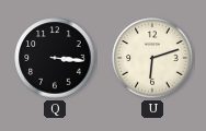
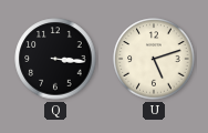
U: 6:12 -> 5:12 (154, 59)
